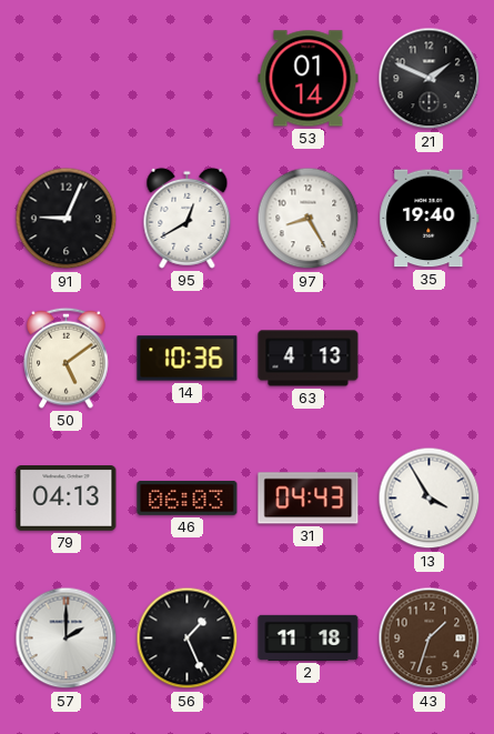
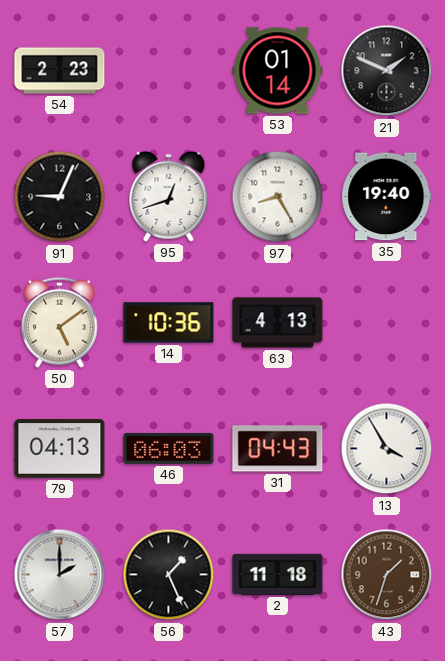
54: none -> 2:23 (60, 71)
95: 12:40 -> 12:42 (169, 196)
